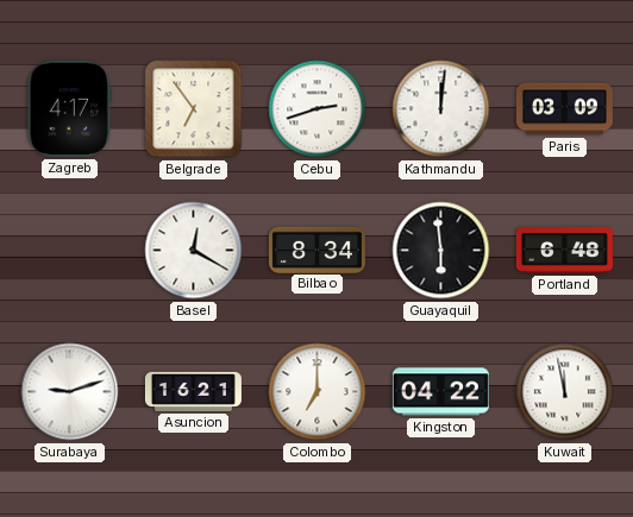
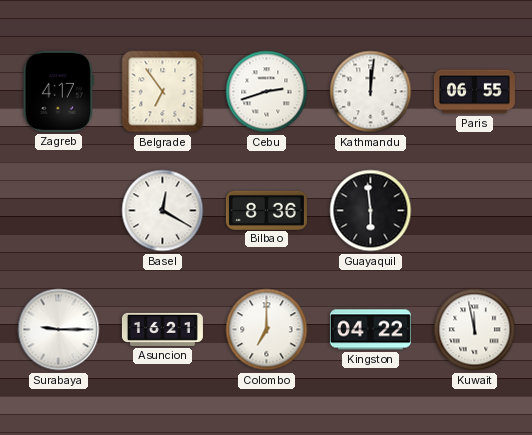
Paris: 03:09 -> 06:55 (474, 92)
Bilbao: 8:34 -> 8:36 (266, 210)
Portland: 6:48 -> none (564, 251)
Surabaya: 9:12 -> 9:15 (59, 330)
